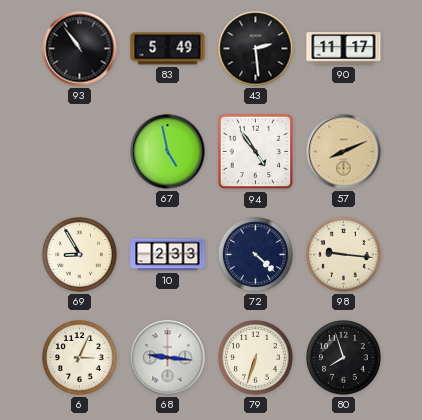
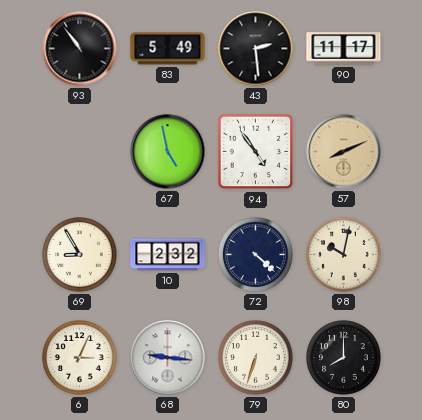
10: 2:33 -> 2:32 (168, 255)
98: 9:16 -> 10:02 (344, 255)
80: 7:57 -> 8:00 (344, 358)
